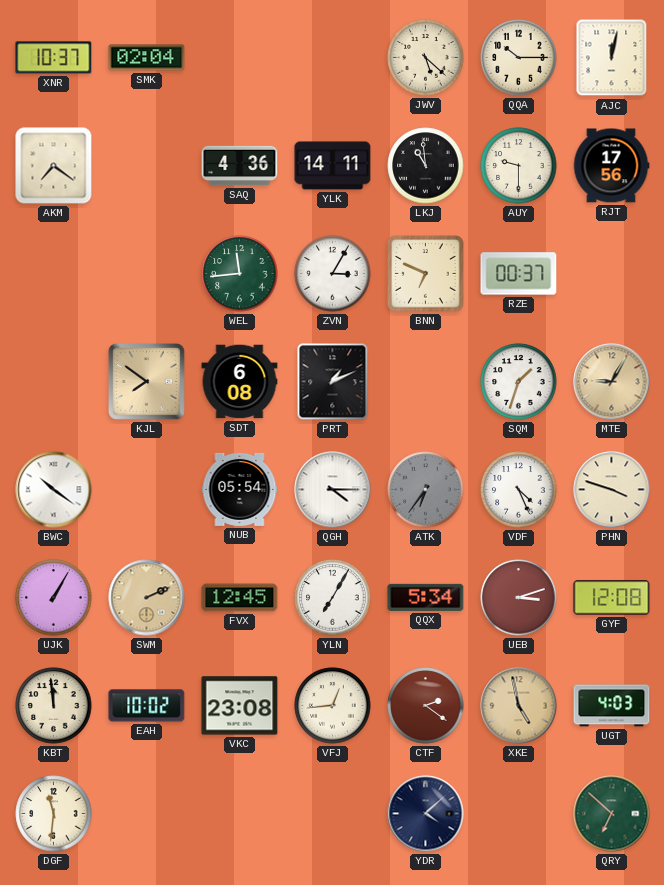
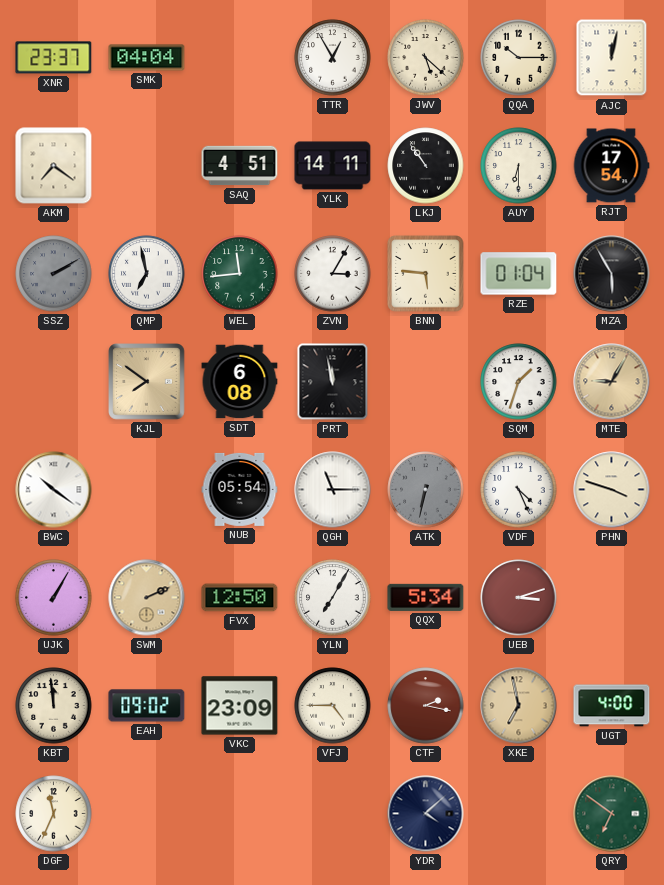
XNR: 10:37 -> 23:37 (54, 58)
SMK: 02:04 -> 04:04 (147, 58)
TTR: none -> 12:55 (333, 58)
SAQ: 4:36 -> 4:51 (240, 166)
LKJ: 10:59 -> 10:54 (426, 166)
AUY: 9:30 -> 6:30 (519, 166)
RJT: 17:56 -> 17:54 (611, 166)
SSZ: none -> 2:10 (54, 274)
QMP: none -> 6:58 (147, 274)
BNN: 6:49 -> 5:46 (426, 274)
RZE: 00:37 -> 01:04 (519, 274)
MZA: none -> 5:55 (612, 274)
PRT: 1:11 -> 11:58 (333, 382)
QGH: 4:15 -> 11:15 (333, 490)
ATK: 6:36 -> 6:32 (426, 490)
FVX: 12:45 -> 12:50 (240, 598)
GYF: 12:08 -> none (612, 598)
EAH: 10:02 -> 09:02 (147, 706)
VKC: 23:08 -> 23:09 (240, 706)
VFJ: 12:44 -> 4:45 (333, 706)
CTF: 2:21 -> 2:17 (426, 706)
XKE: 4:58 -> 6:58 (519, 706)
UGT: 4:03 -> 4:00 (612, 706)
DGF: 11:31 -> 11:34 (54, 814)
QRY: 6:52 -> 6:51 (612, 814)
